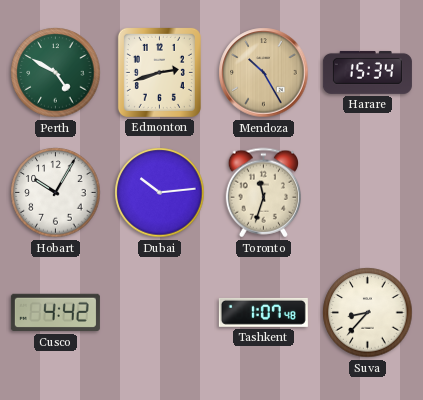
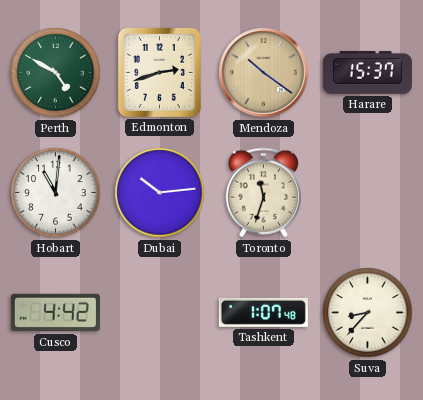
Mendoza: 10:25 -> 10:21 (264, 73)
Harare: 15:34 -> 15:37 (367, 72)
Hobart: 10:05 -> 11:01 (56, 193)
